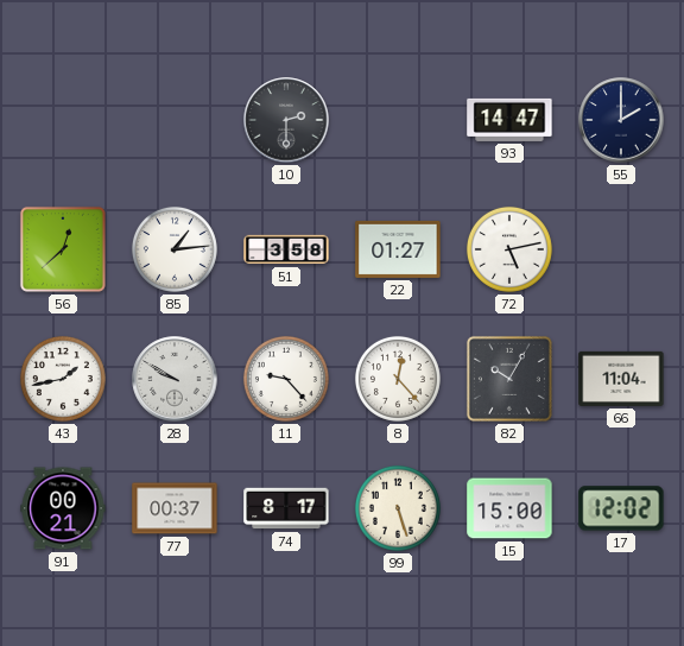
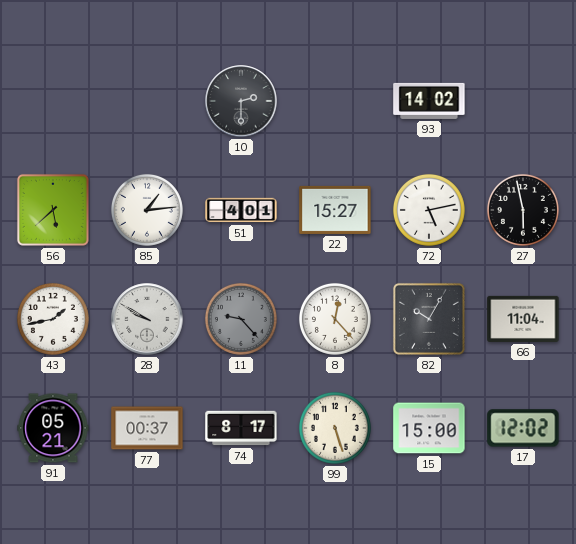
93: 14:47 -> 14:02 (429, 101)
55: 2:00 -> none (621, 120)
56: 12:38 -> 5:38 (53, 210)
51: 3:58 -> 4:01 (241, 210)
22: 01:27 -> 15:27 (335, 210)
27: none -> 5:58 (523, 210)
11 dial: white -> grey (241, 319)
91: 00:21 -> 05:21 (53, 428)
